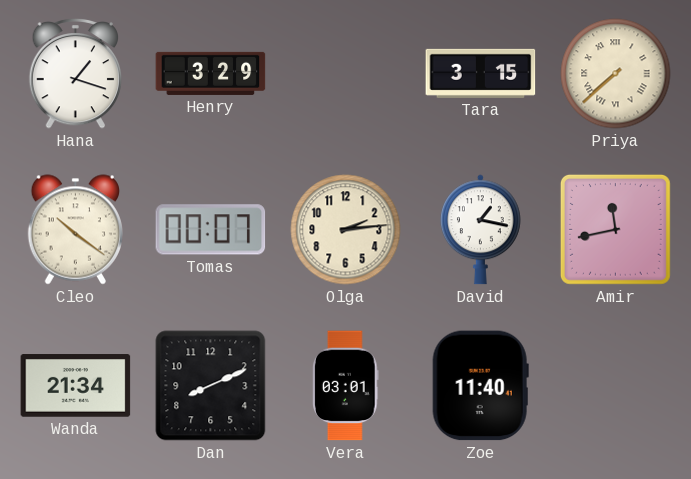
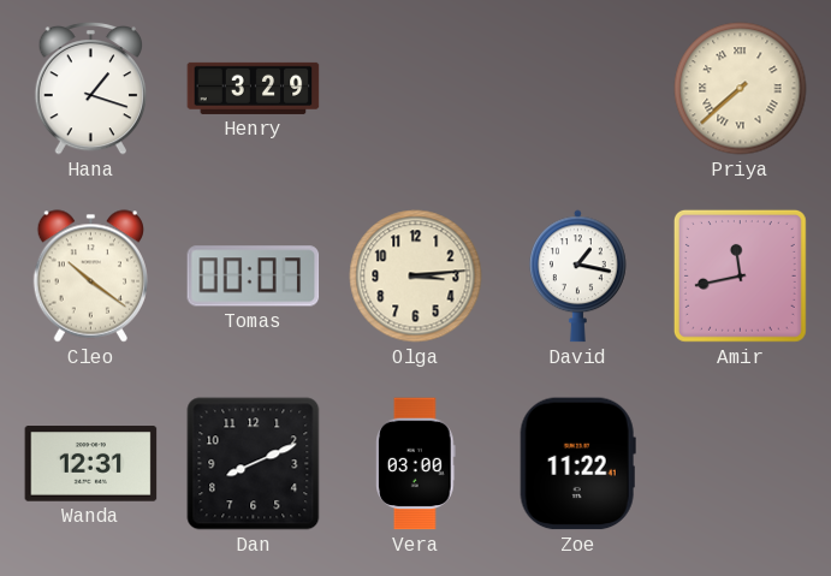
Tara: 3:15 -> none (481, 73)
Olga: 2:14 -> 3:14 (416, 277)
Wanda: 21:34 -> 12:31 (91, 464)
Vera: 03:01 -> 03:00 (416, 464)
Zoe: 11:40 -> 11:22 (577, 464)
